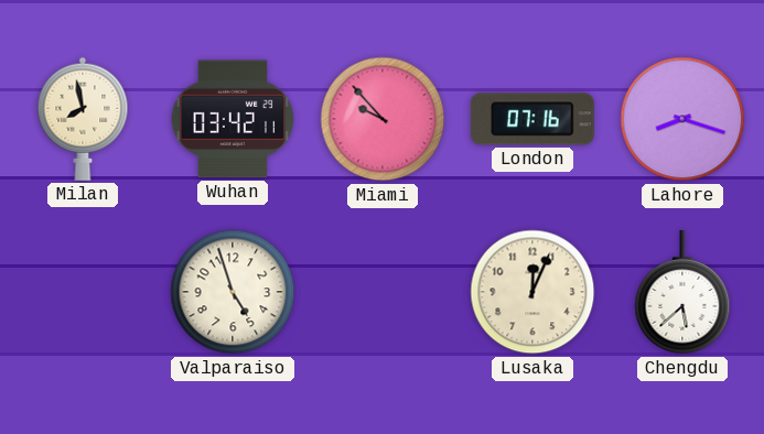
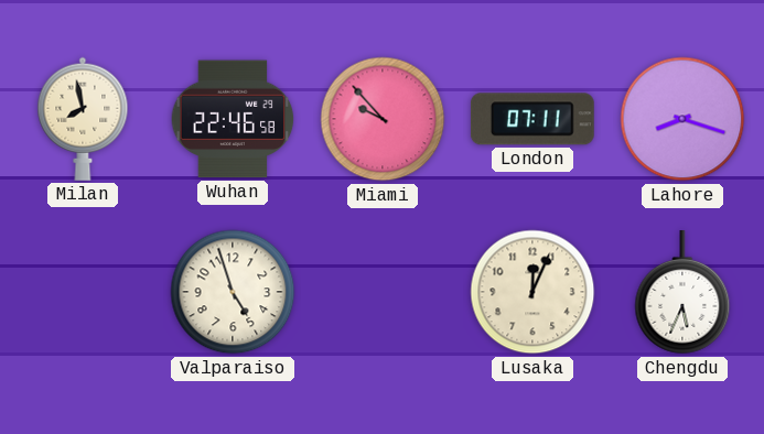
Wuhan: 03:42 -> 22:46 (233, 119)
London: 07:16 -> 07:11 (532, 119)
Chengdu: 5:38 -> 5:34 (682, 293)
